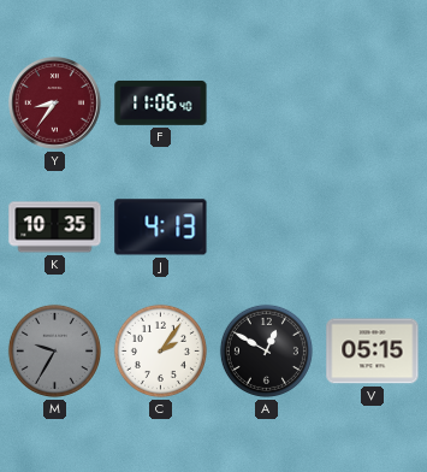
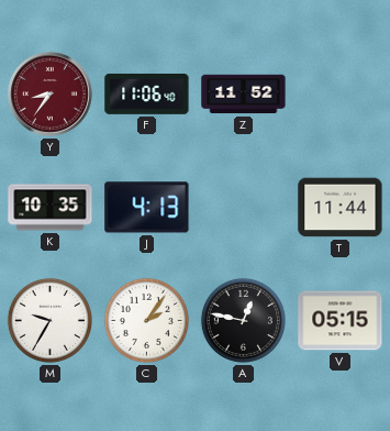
Z: none -> 11:52 (244, 95)
T: none -> 11:44 (341, 208)
M dial: grey -> white (49, 320)
A: 12:50 -> 12:47 (243, 320)
